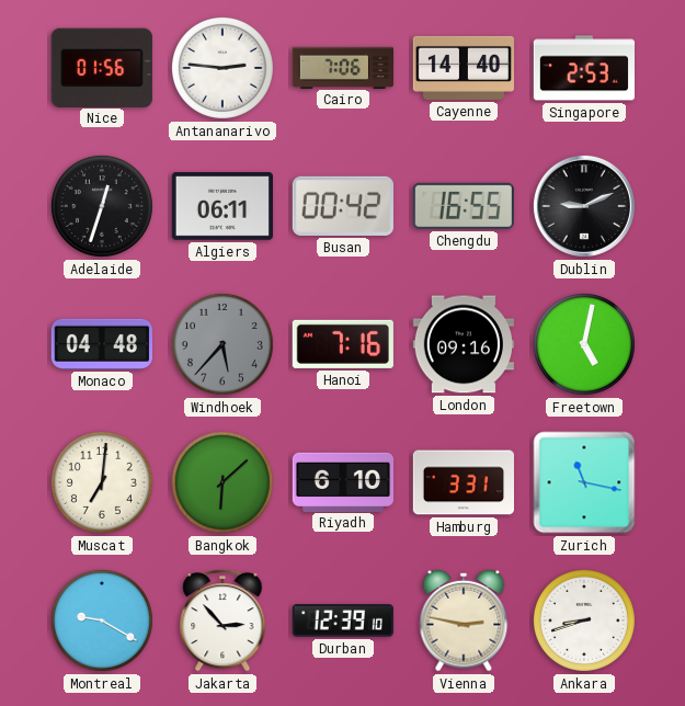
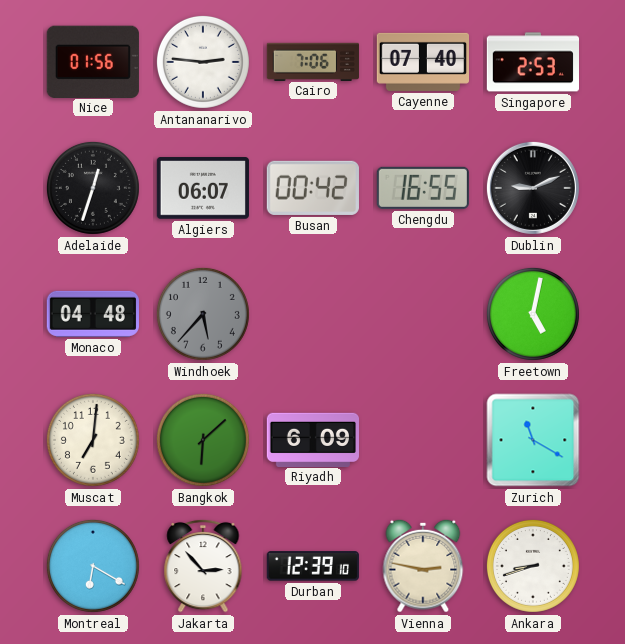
Cayenne: 14:40 -> 07:40 (422, 62)
Algiers: 06:11 -> 06:07 (203, 188)
Hanoi: 7:16 -> none (343, 344)
London: 09:16 -> none (464, 344)
Riyadh: 6:10 -> 6:09 (312, 439)
Hamburg: 3:31 -> none (463, 482)
Zurich: 11:17 -> 11:20 (533, 440)
Montreal: 9:20 -> 6:20 (93, 566)
